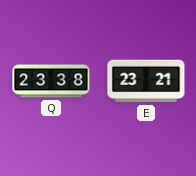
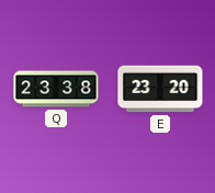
E: 23:21 -> 23:20 (160, 89)
